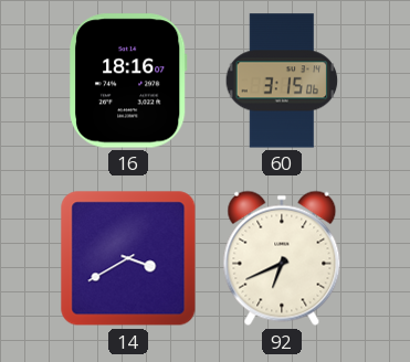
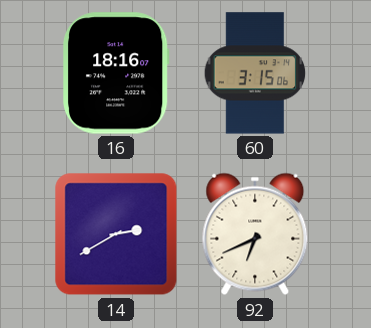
14: 3:40 -> 2:40 (116, 234)
